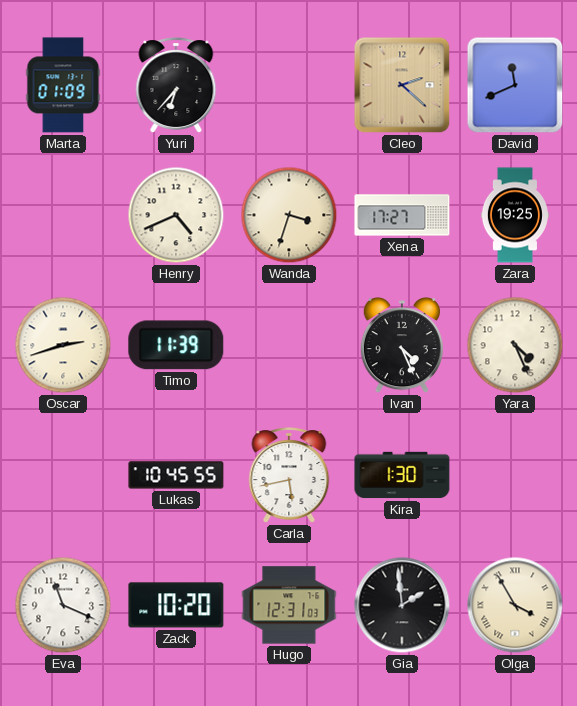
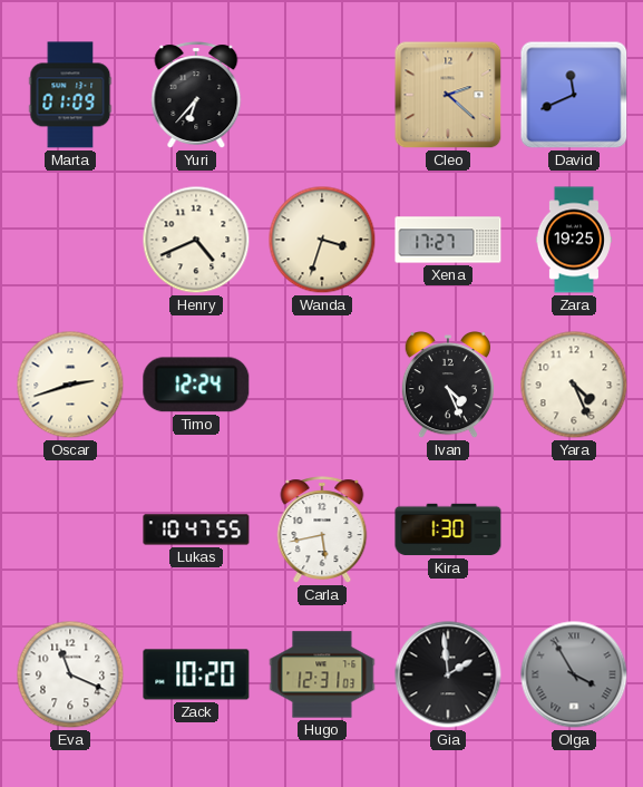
Timo: 11:39 -> 12:24 (196, 385)
Lukas: 10:45 -> 10:47 (196, 529)
Olga dial: cream -> grey (574, 674)
